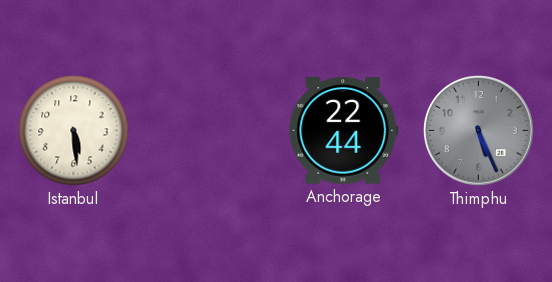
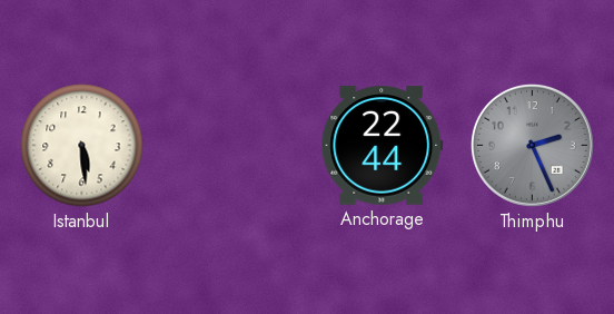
Thimphu: 5:26 -> 2:26 (532, 145)
